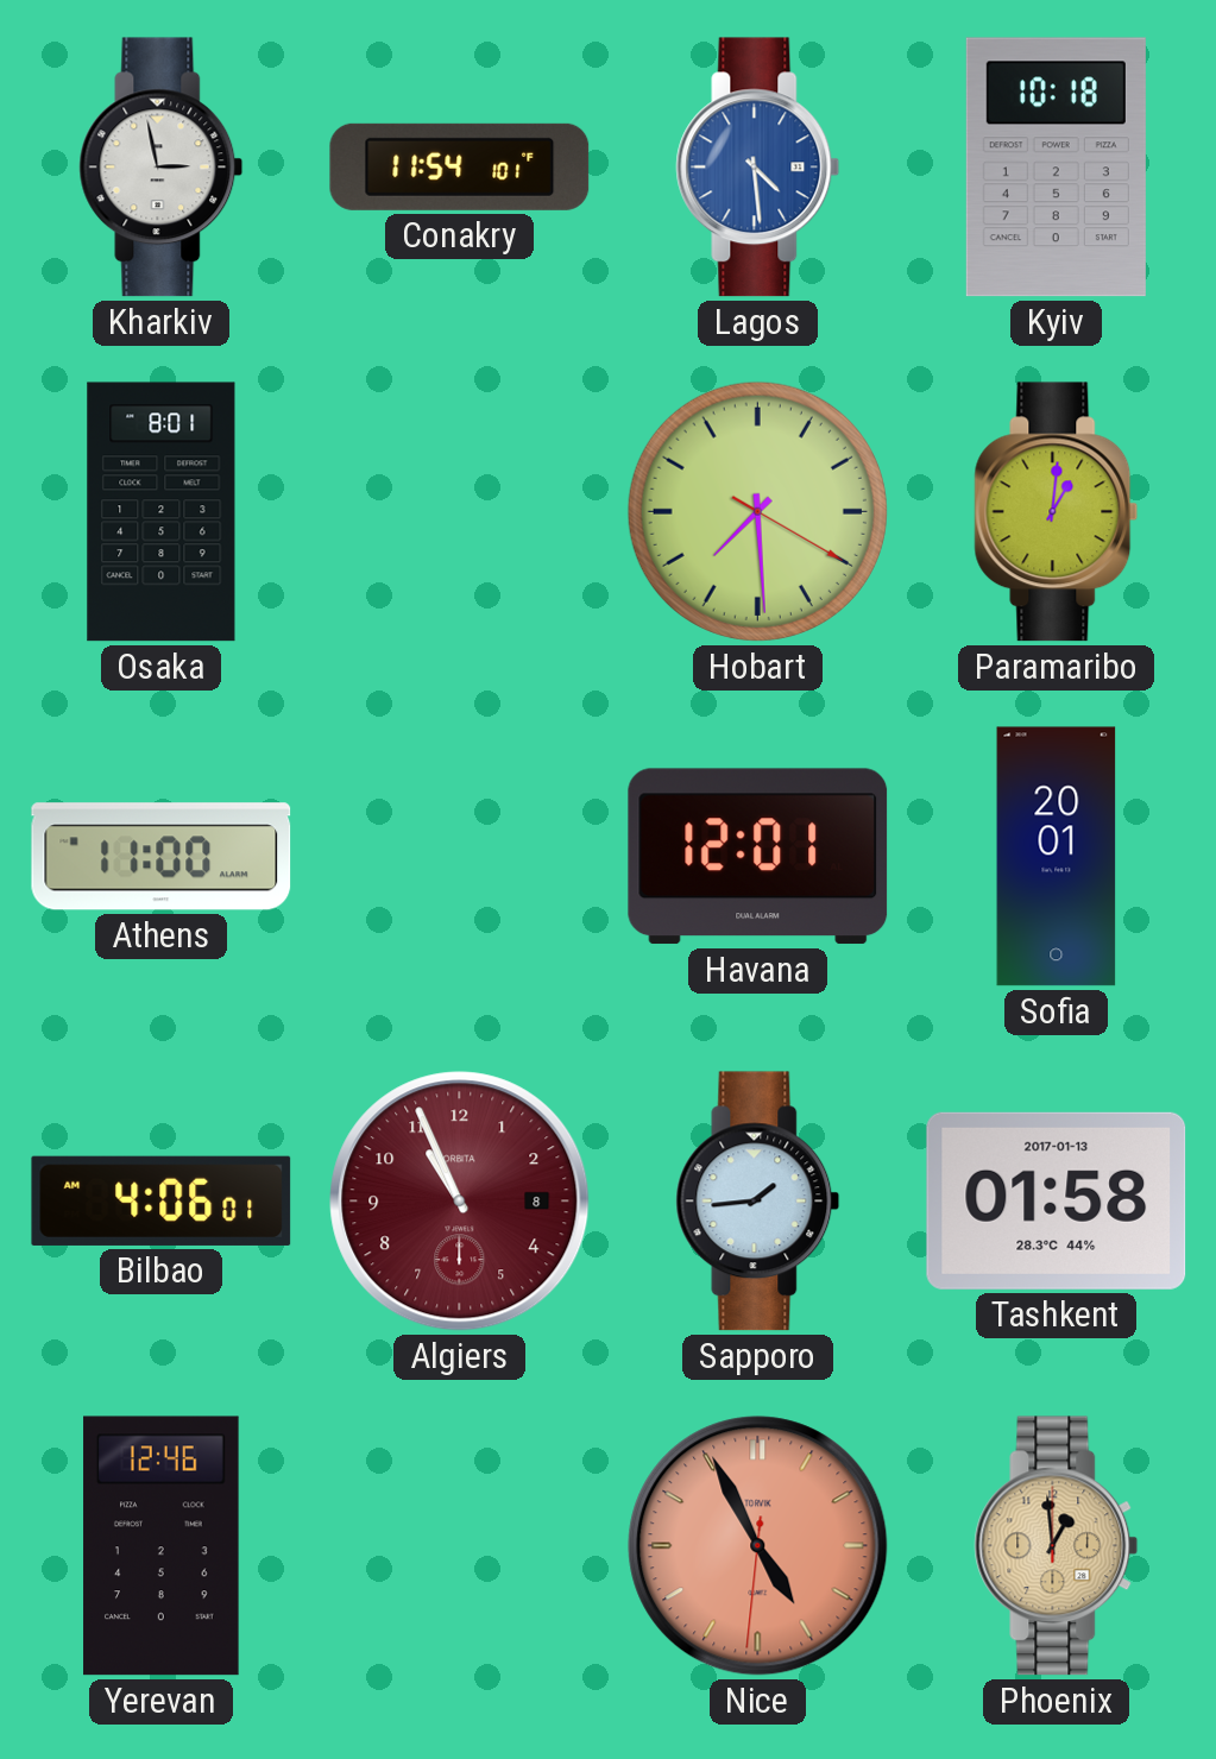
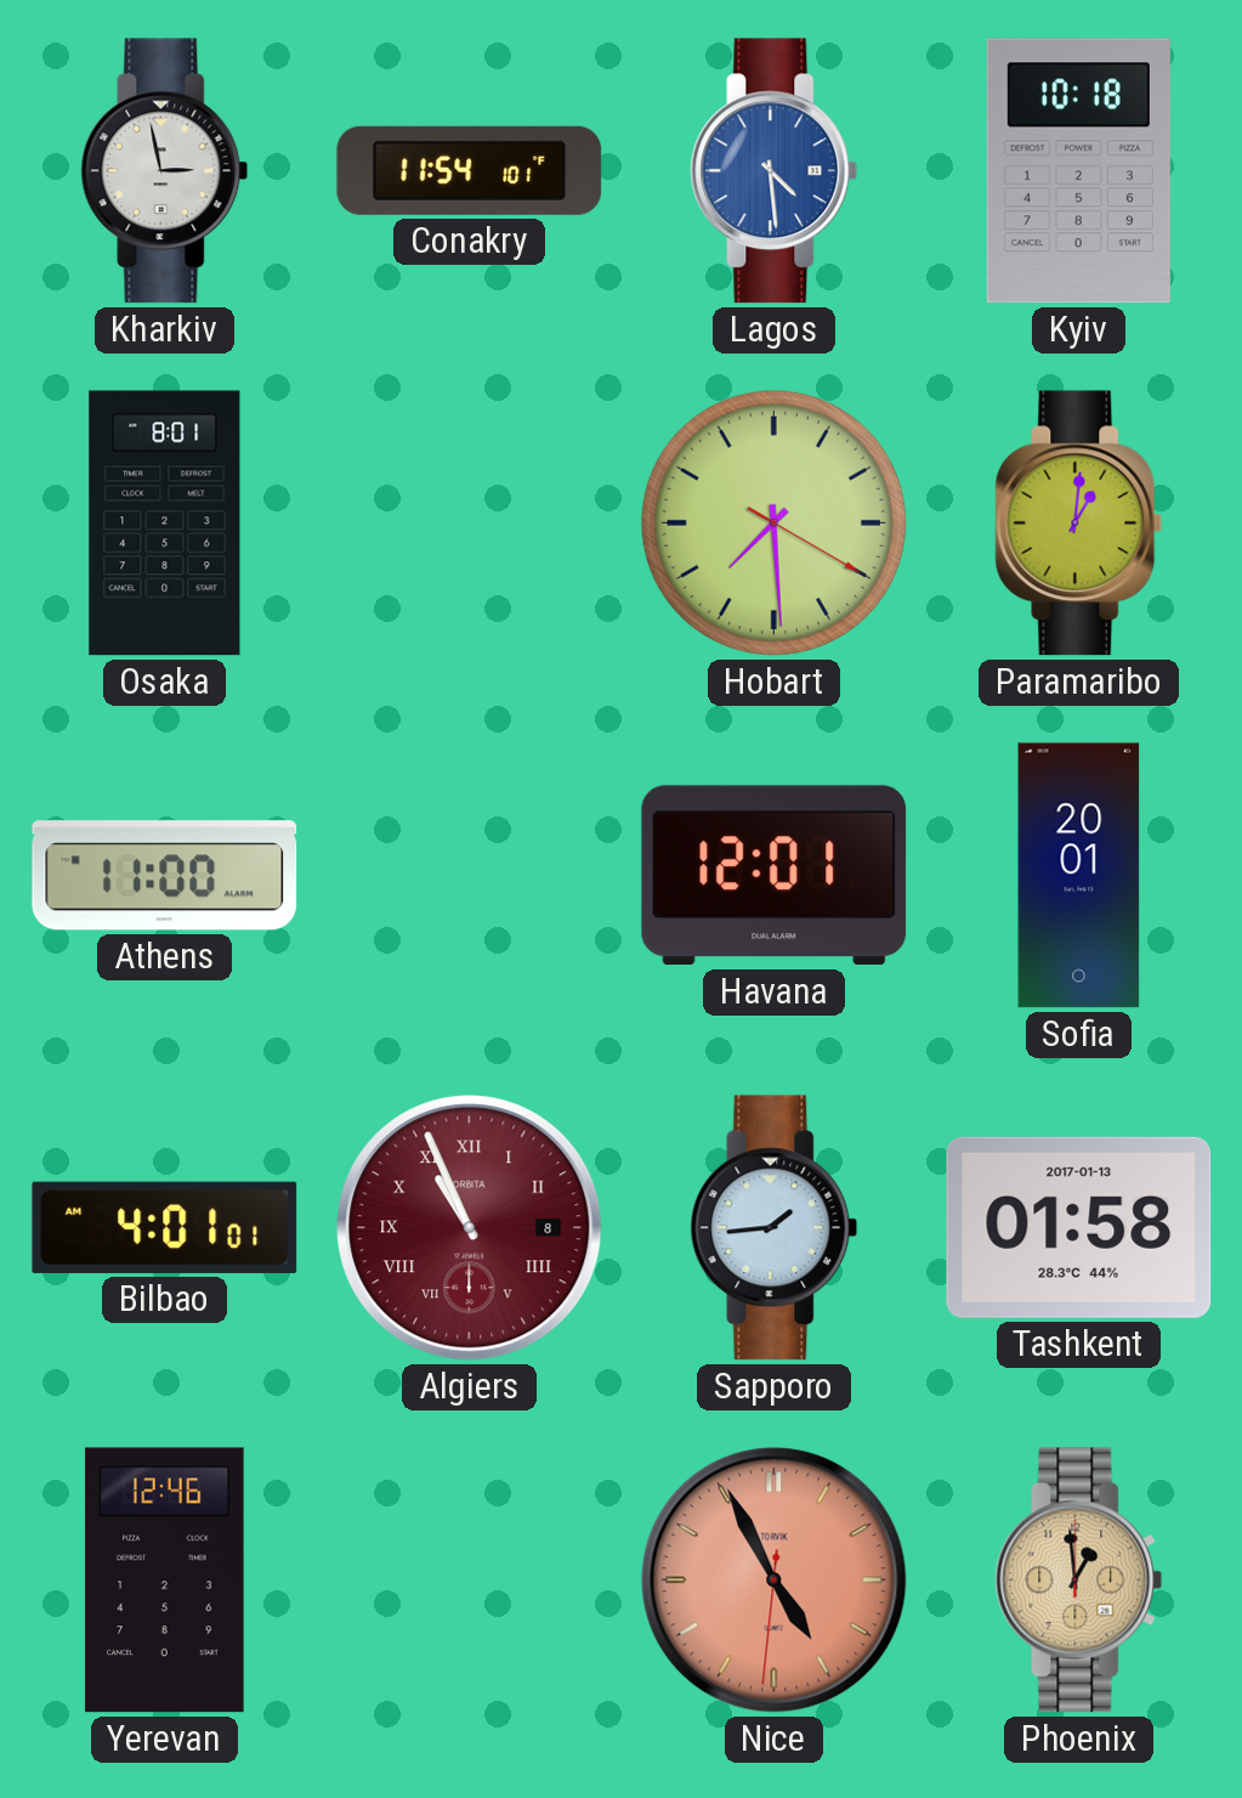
Bilbao: 4:06 -> 4:01 (165, 1227)
Algiers numerals: Arabic -> Roman (470, 1228)
